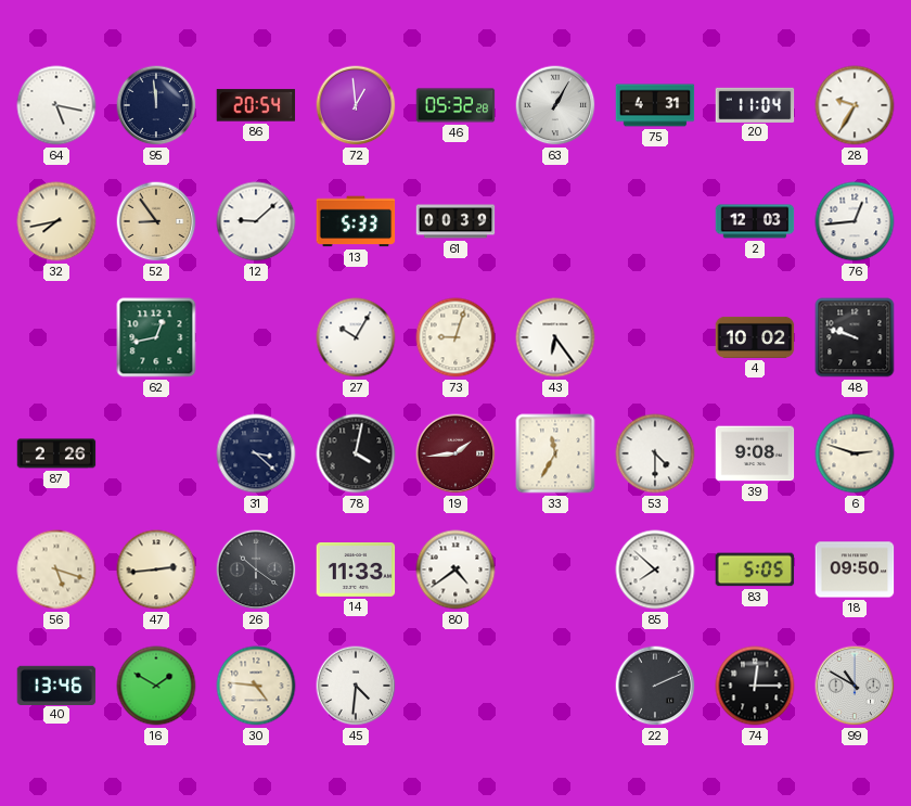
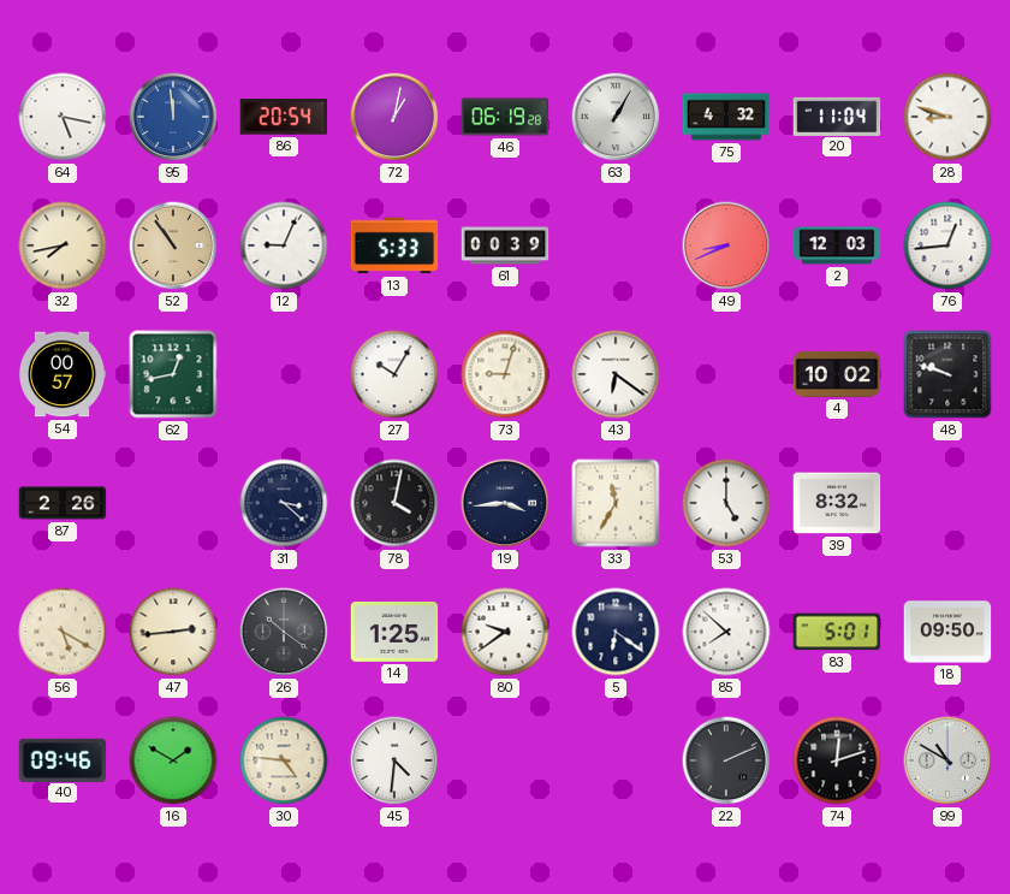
95 dial: navy -> blue (173, 117)
72: 12:59 -> 1:02 (394, 117)
46: 05:32 -> 06:19 (505, 117)
75: 4:31 -> 4:32 (726, 117)
28: 9:35 -> 8:48 (947, 117)
52: 8:54 -> 10:54 (173, 245)
12: 9:08 -> 9:04 (284, 245)
49: none -> 8:41 (726, 245)
54: none -> 00:57 (63, 374)
43: 6:24 -> 6:21 (616, 374)
19: 1:44 -> 3:44 (505, 503)
19 dial: burgundy -> navy (505, 503)
53: 4:30 -> 5:00 (726, 503)
39: 9:08 -> 8:32 (837, 503)
6: 2:48 -> none (855, 453)
56: 5:18 -> 5:20 (63, 632)
14: 11:33 -> 1:25 (394, 633)
80: 4:39 -> 9:39 (505, 632)
5: none -> 6:21 (616, 632)
83: 5:05 -> 5:01 (837, 632)
40: 13:46 -> 09:46 (63, 759)
74: 12:15 -> 12:12 (837, 760)
